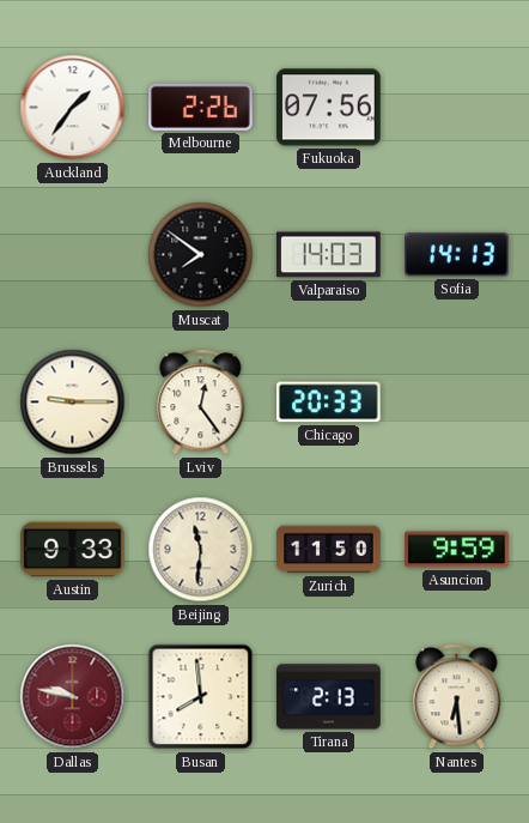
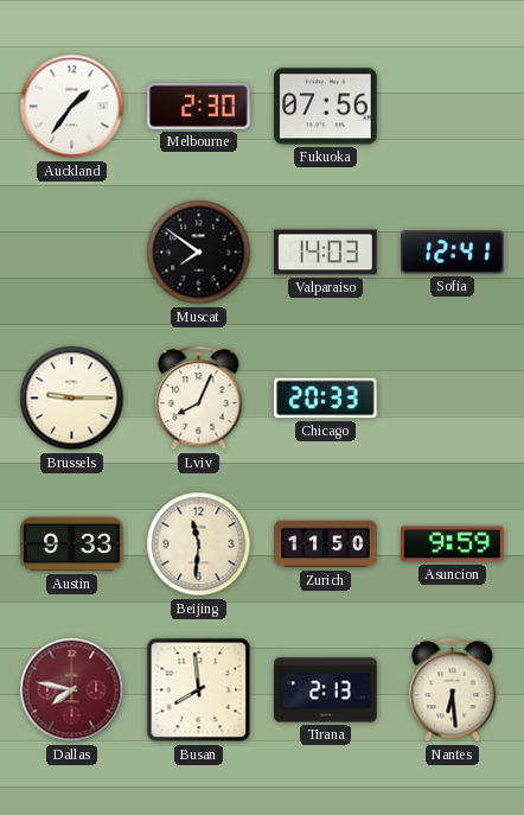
Melbourne: 2:26 -> 2:30 (199, 106)
Sofia: 14:13 -> 12:41 (453, 253)
Lviv: 12:24 -> 8:04 (199, 399)
Dallas: 9:47 -> 7:47 (72, 690)
